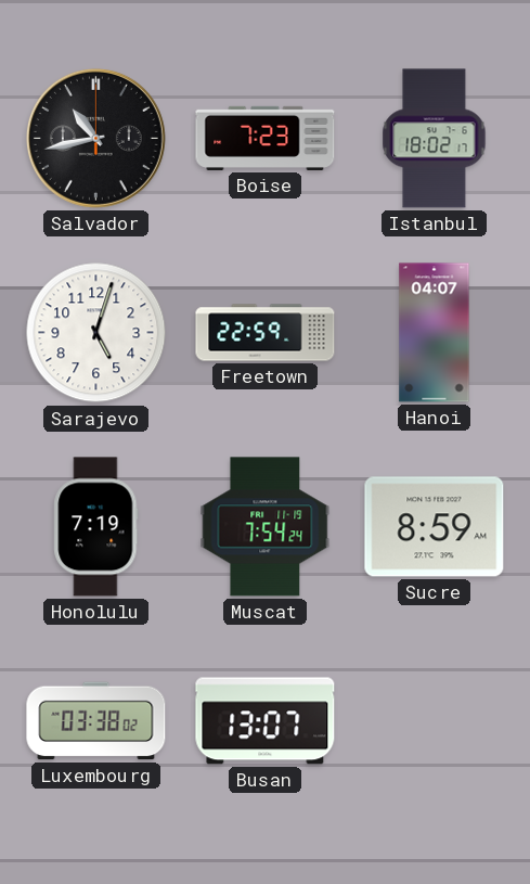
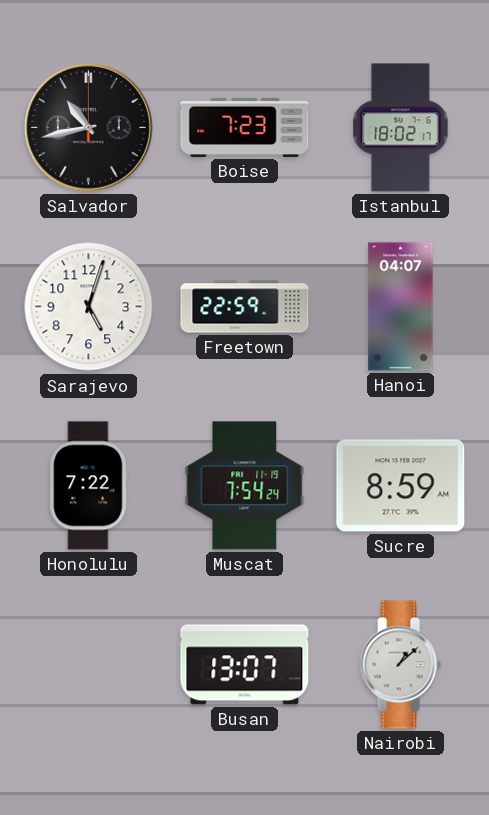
Honolulu: 7:19 -> 7:22 (89, 486)
Luxembourg: 03:38 -> none (96, 721)
Nairobi: none -> 1:08 (400, 665)
